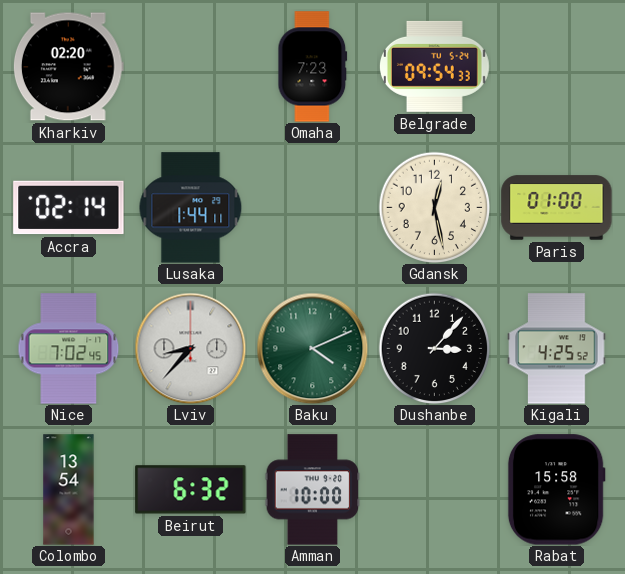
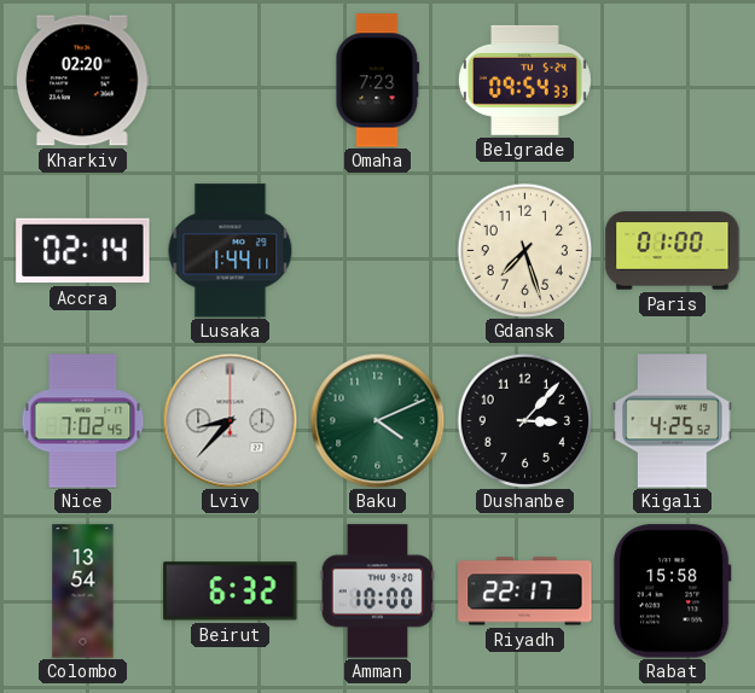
Gdansk: 12:28 -> 7:27 (524, 250)
Riyadh: none -> 22:17 (525, 592)
